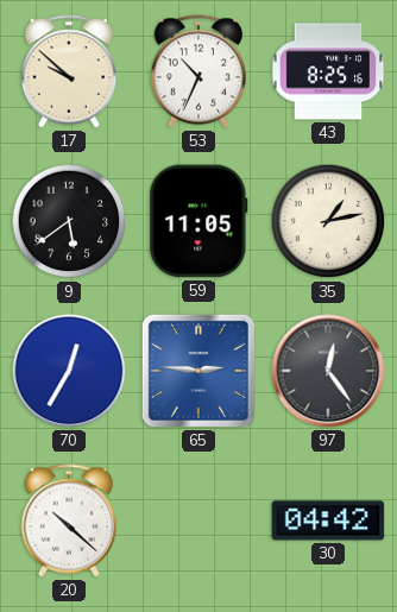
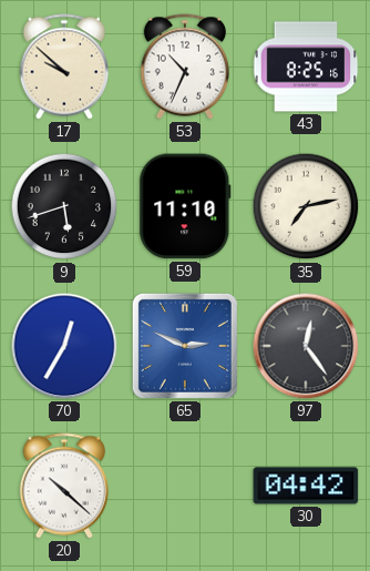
9: 5:39 -> 5:42 (64, 206)
59: 11:05 -> 11:10 (185, 206)
35: 1:13 -> 7:13 (306, 206)
65: 2:46 -> 2:49 (185, 346)
